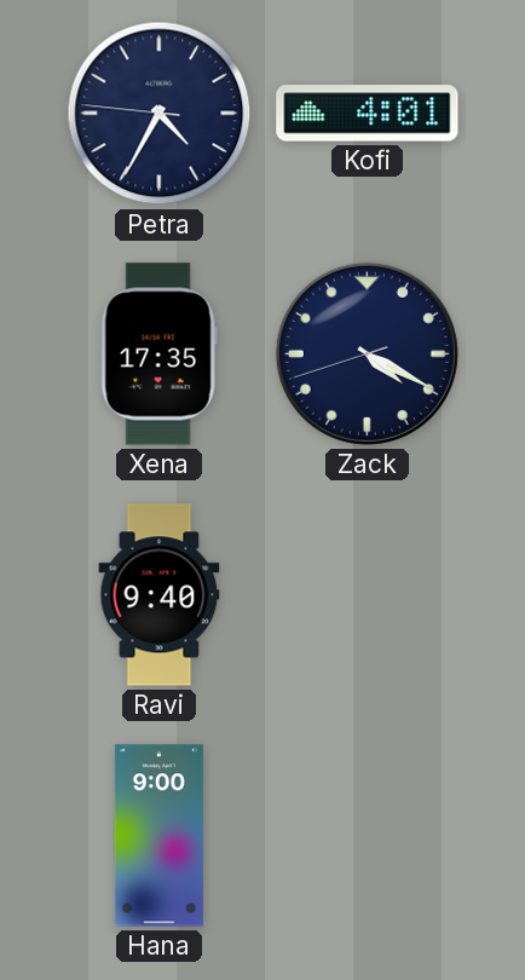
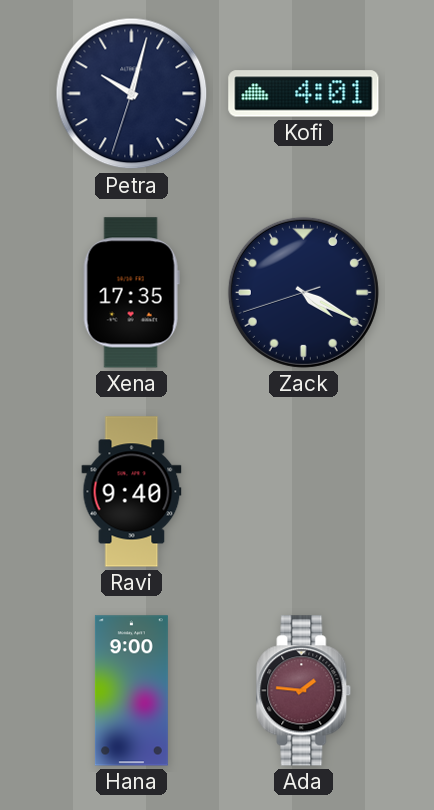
Petra: 4:34 -> 10:02 (132, 94)
Ada: none -> 1:46 (304, 691)
